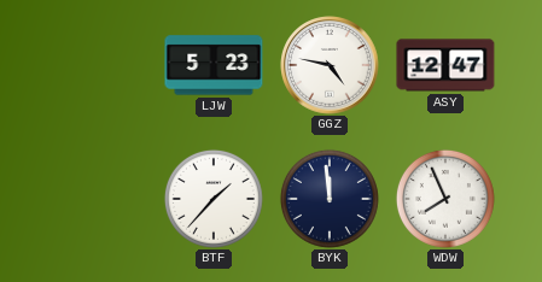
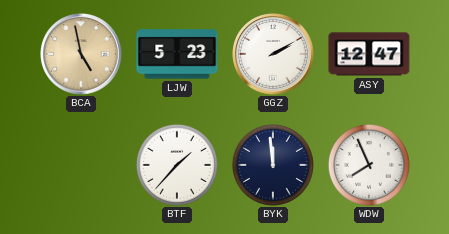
BCA: none -> 4:58 (81, 54)
GGZ: 4:47 -> 2:10 (273, 54)
